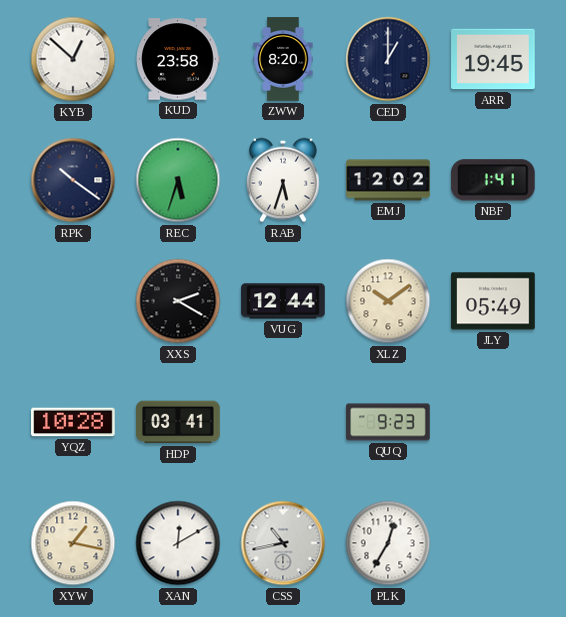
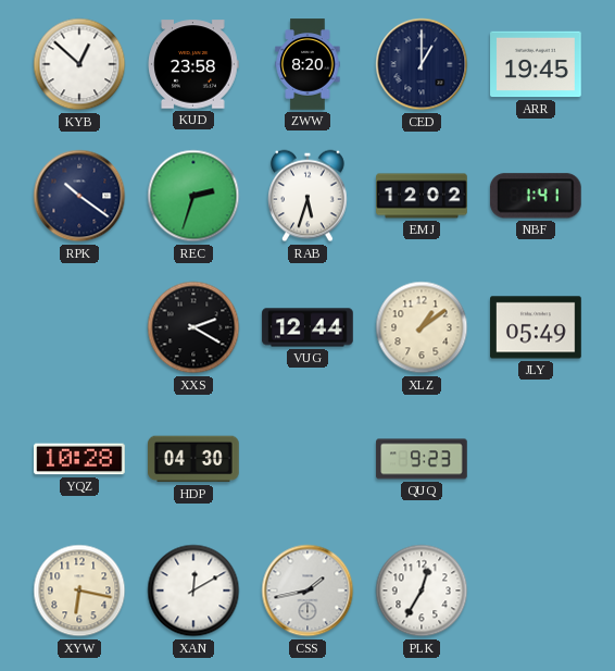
REC: 5:33 -> 2:33 (193, 196)
XLZ: 10:09 -> 1:09 (422, 327)
HDP: 03:41 -> 04:30 (193, 459)
XYW: 1:17 -> 6:17 (79, 591)
CSS: 10:43 -> 1:43 (307, 591)
